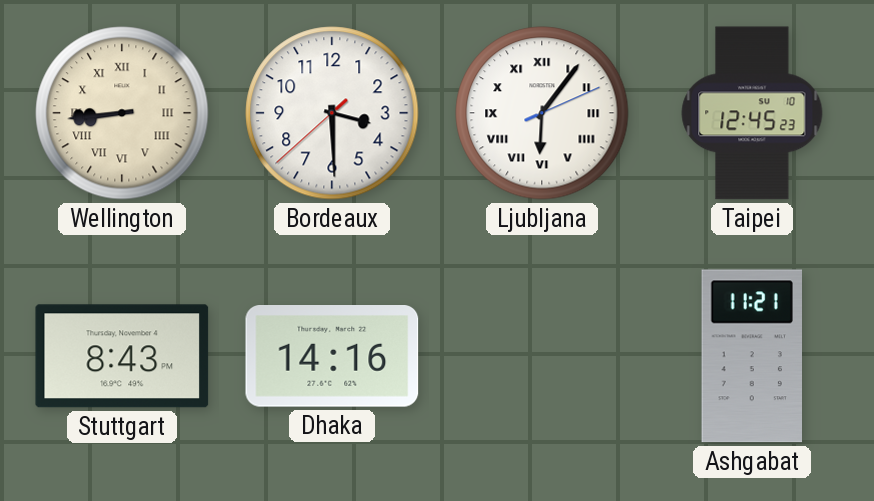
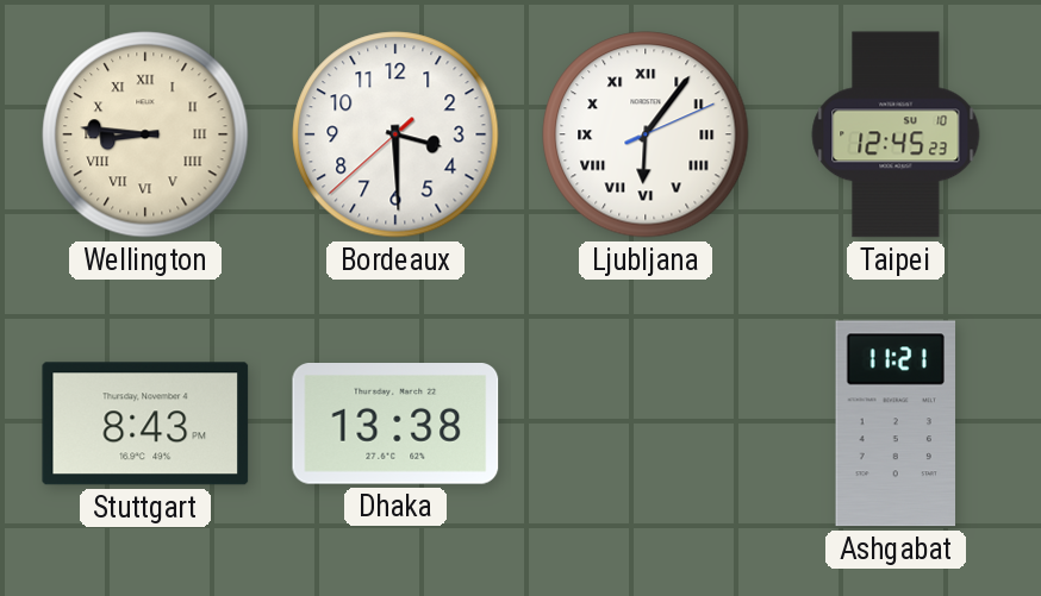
Wellington: 8:44 -> 8:46 (145, 134)
Dhaka: 14:16 -> 13:38 (395, 425)
